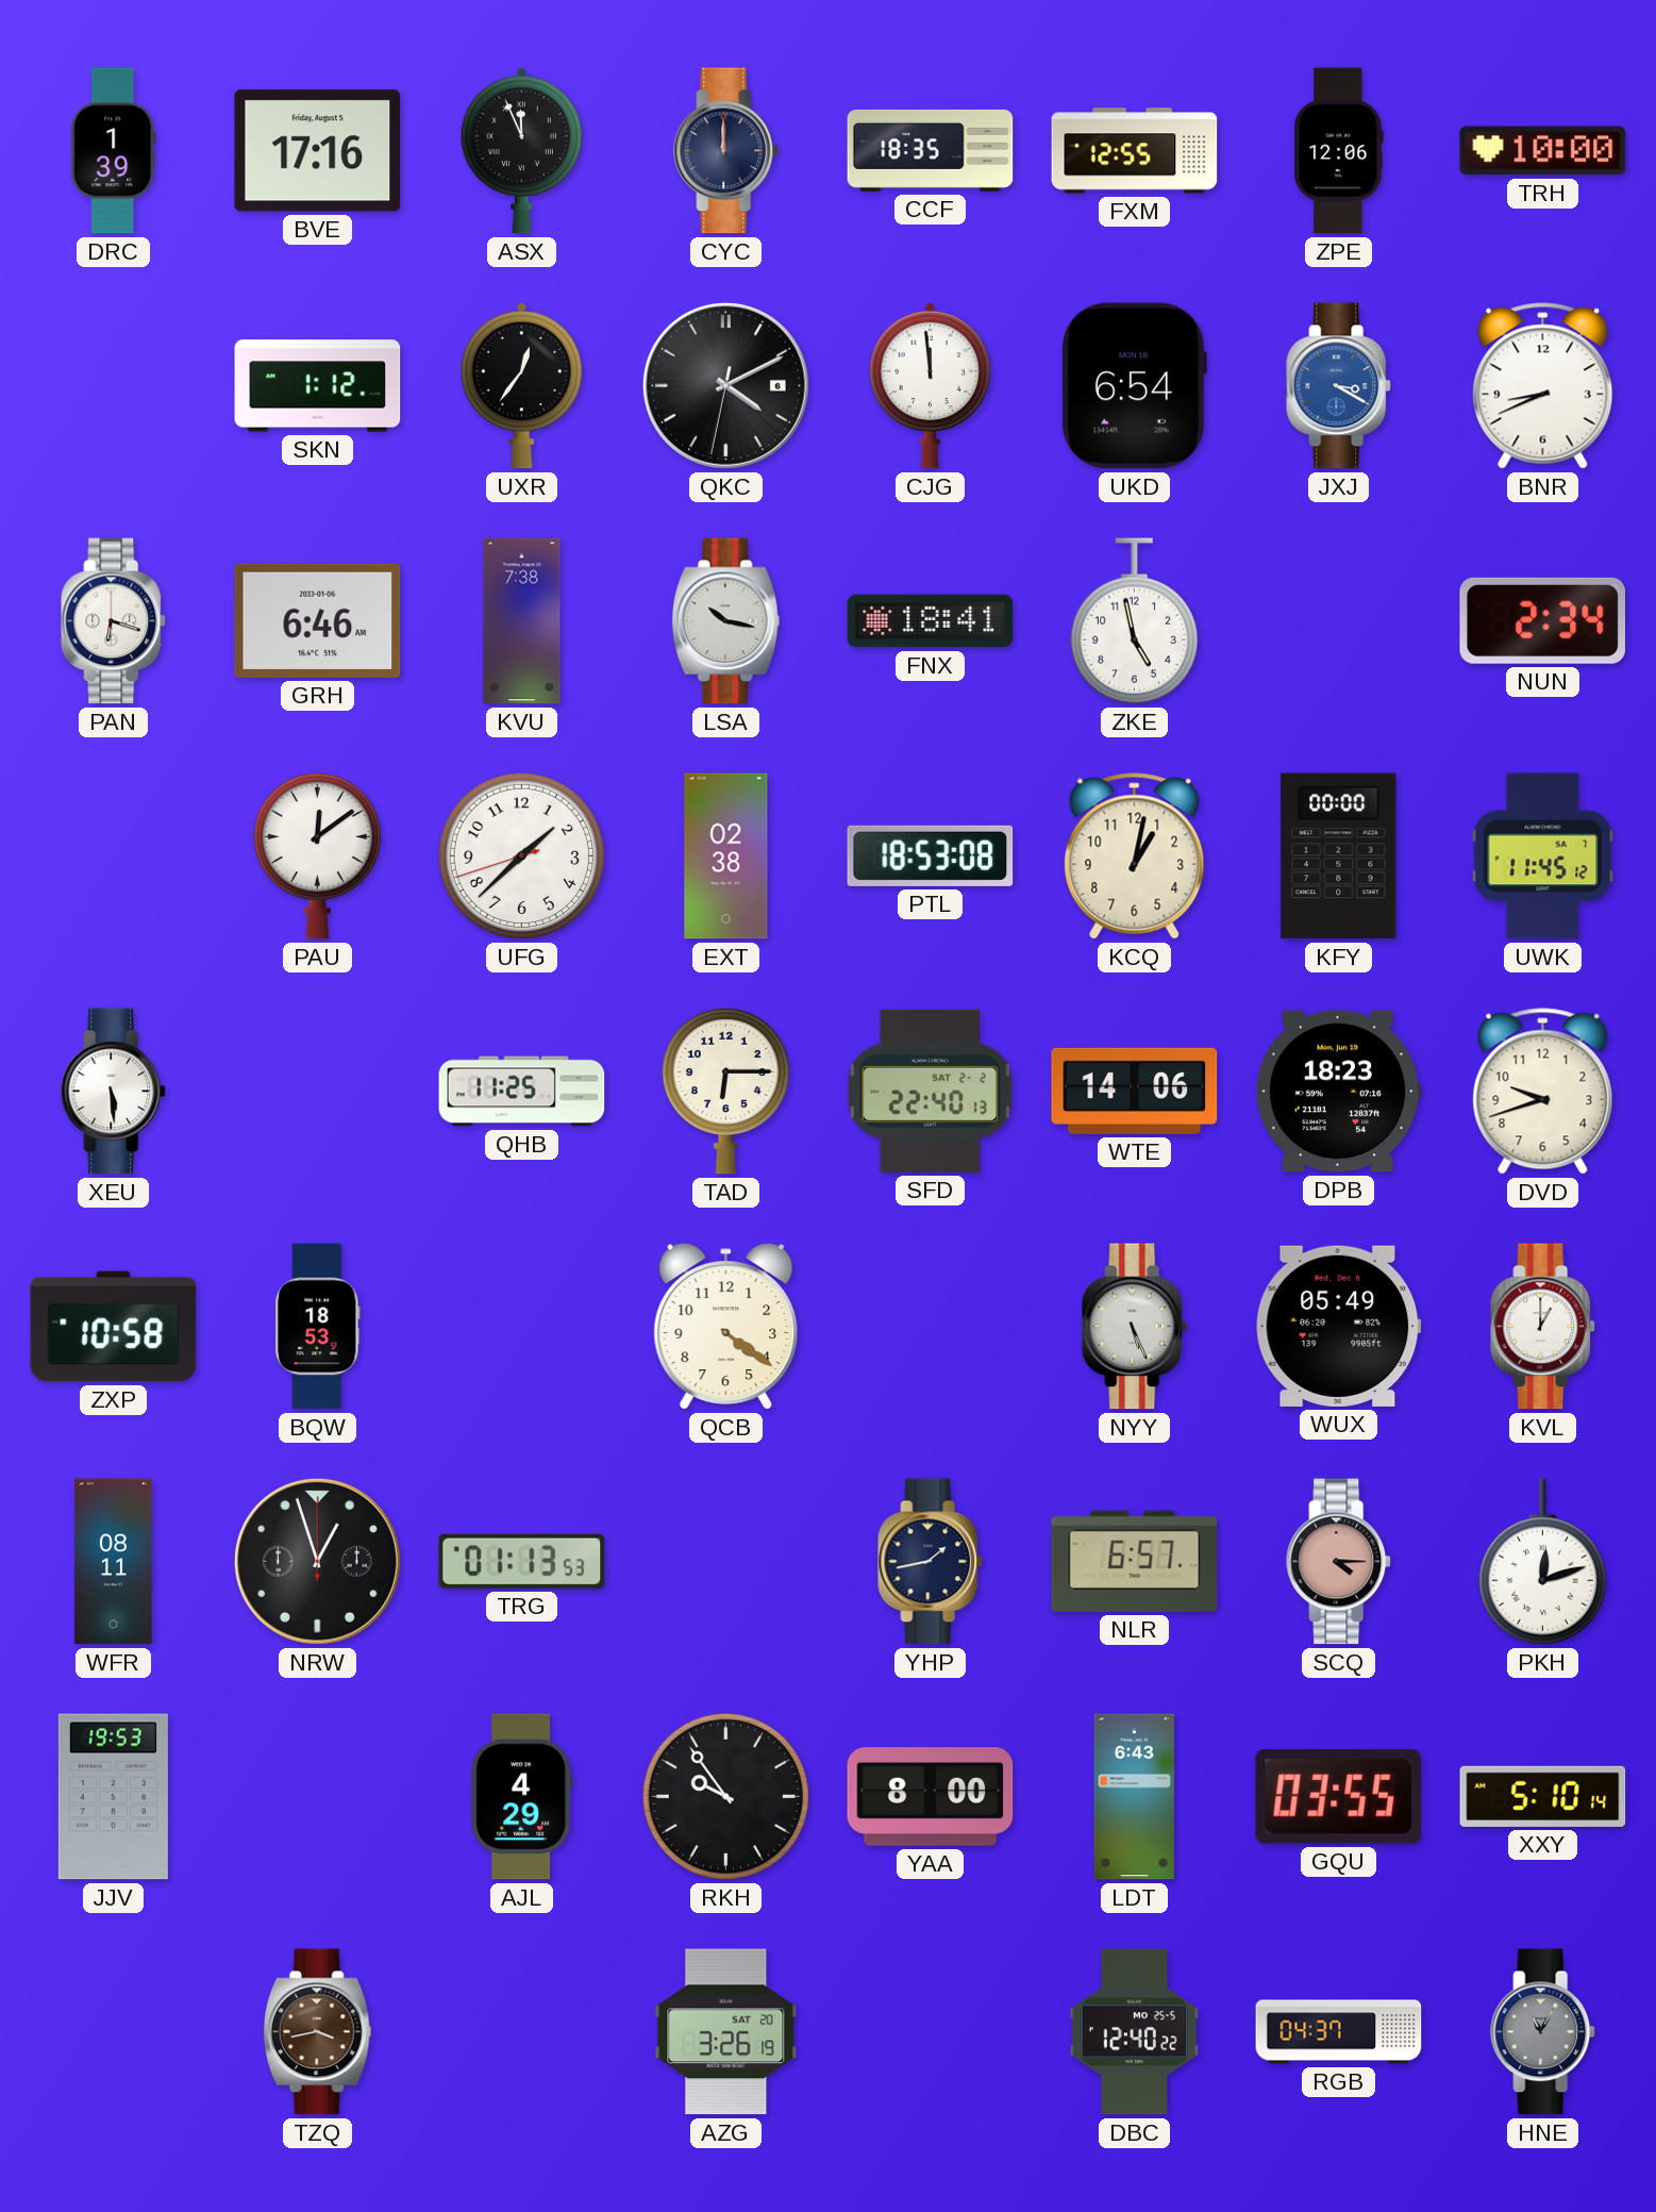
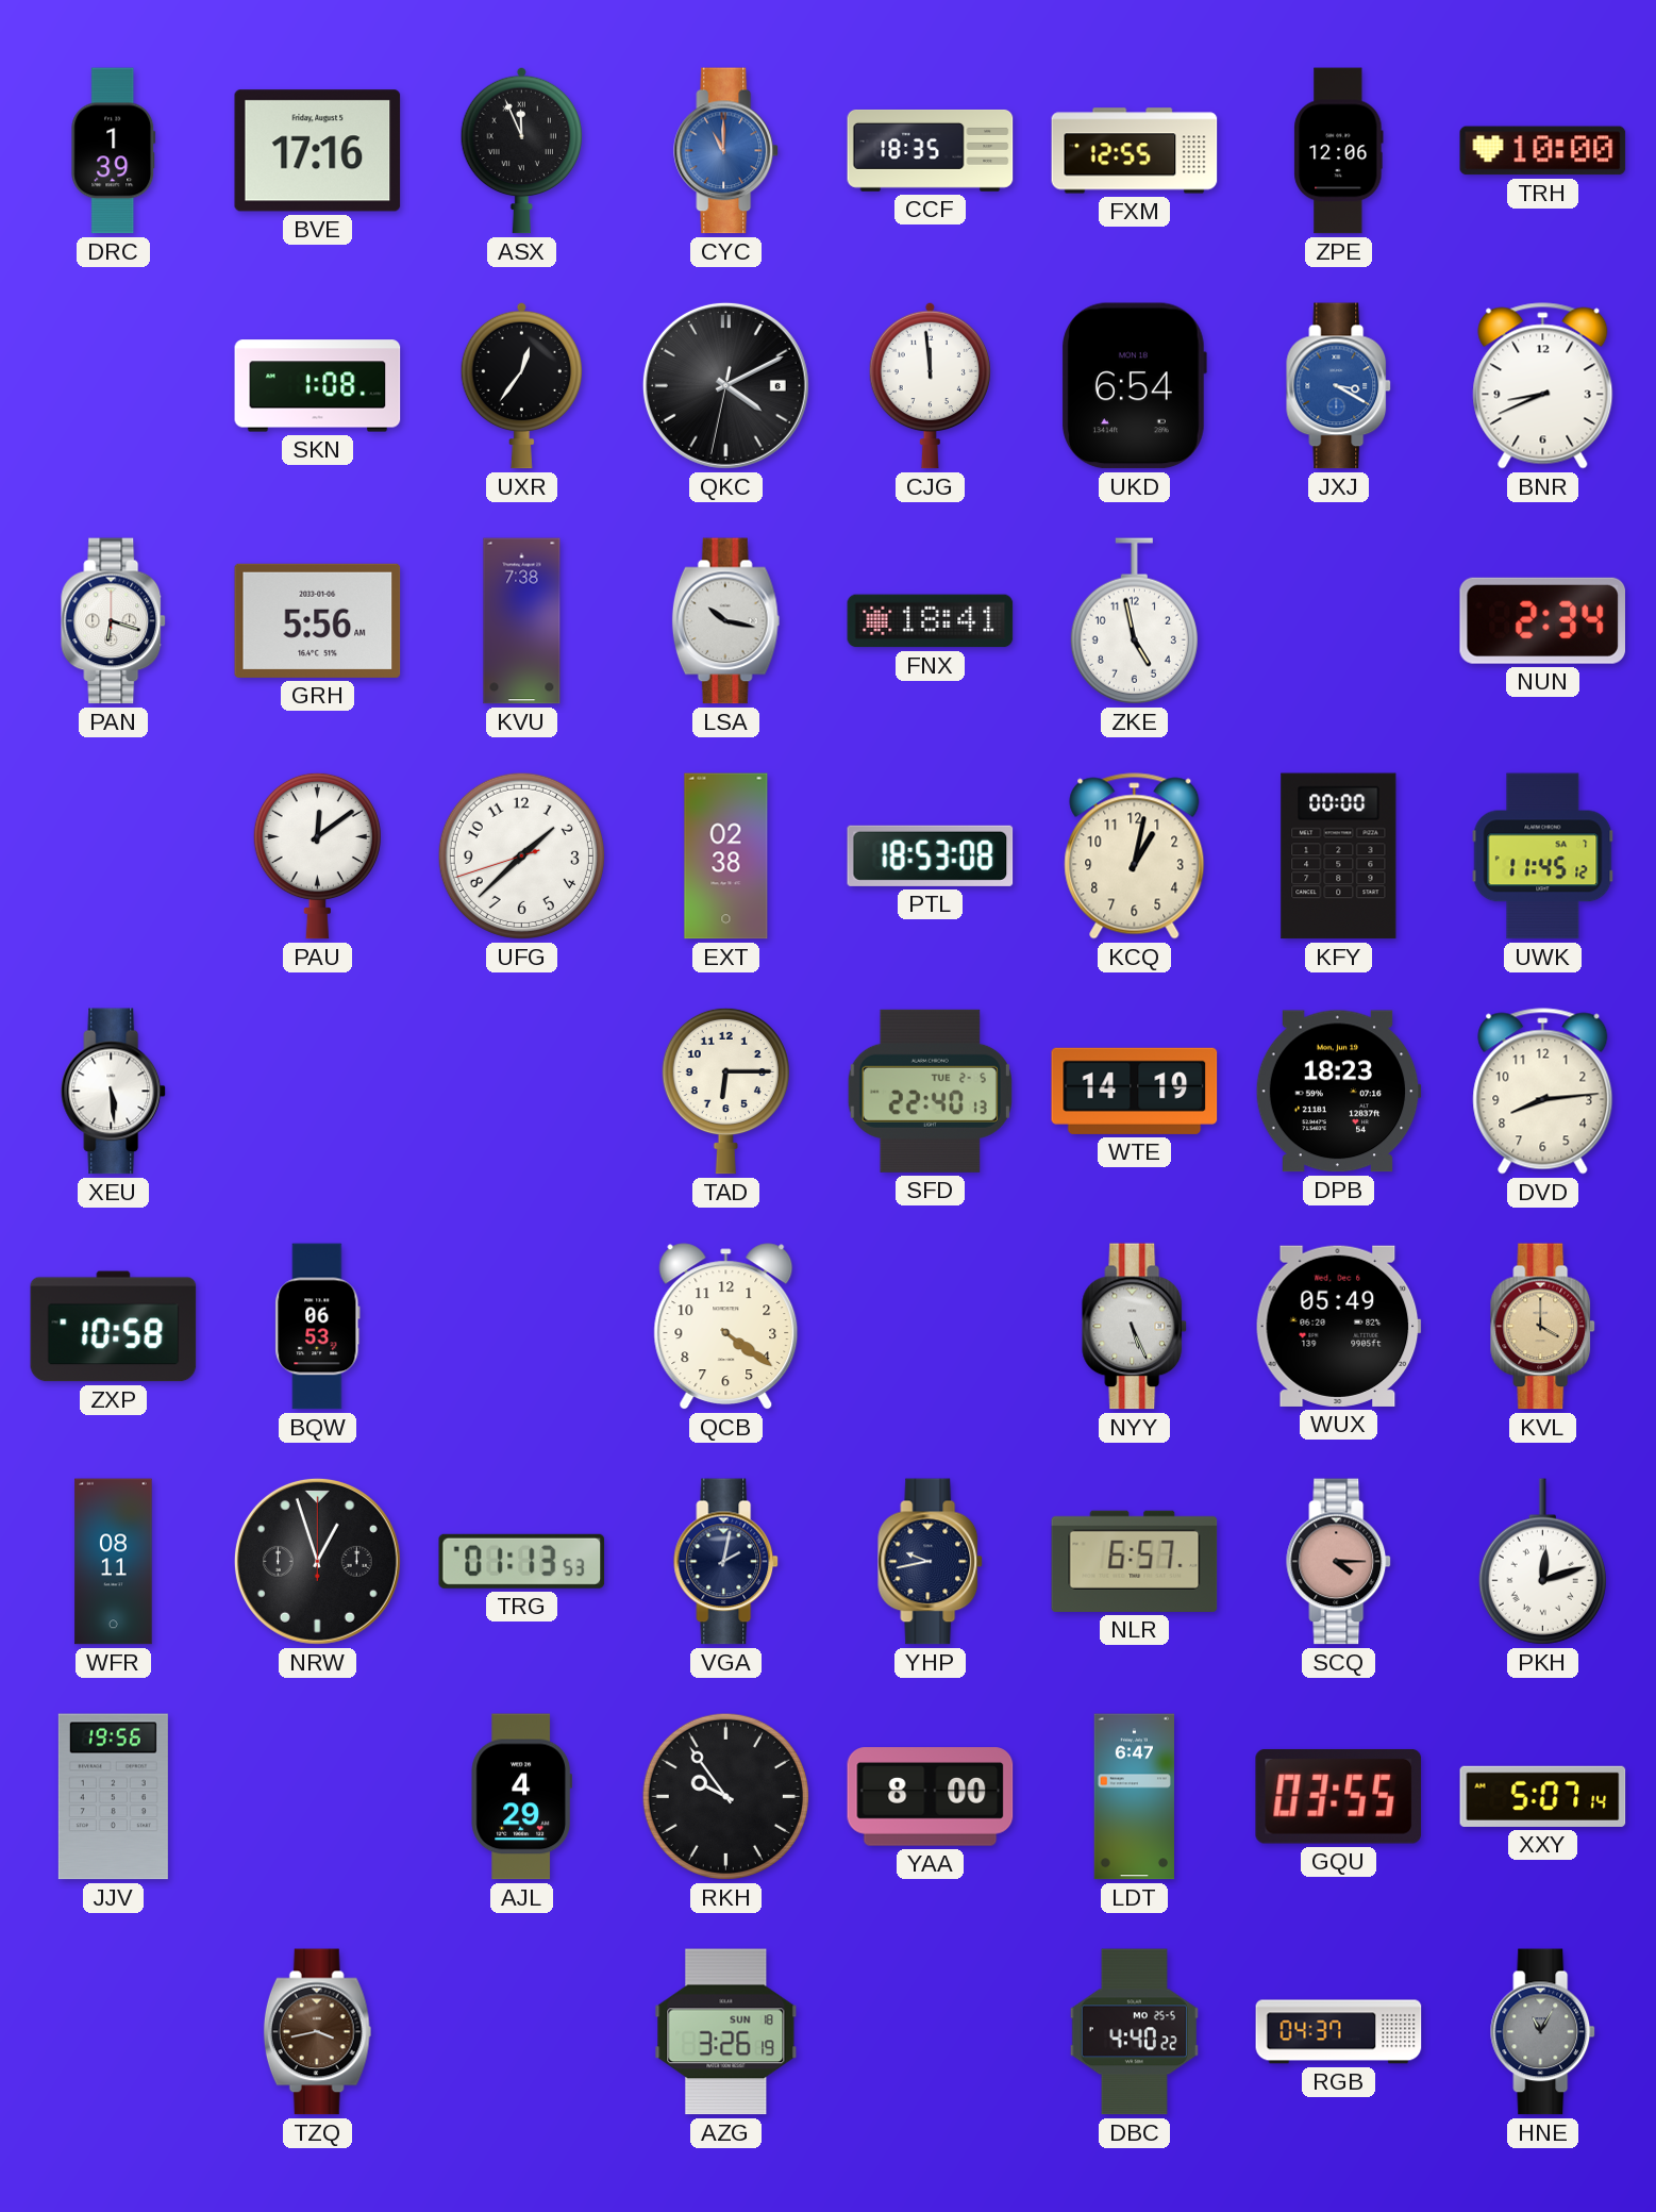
CYC: 12:00 -> 11:00 (726, 151)
CYC dial: navy -> blue (726, 151)
SKN: 1:12 -> 1:08 (318, 386)
GRH: 6:46 -> 5:56 (318, 620)
QHB: 11:25 -> none (522, 1092)
SFD date: SAT 2-2 -> TUE 2-5 (930, 1091)
WTE: 14:06 -> 14:19 (1135, 1091)
DVD: 9:42 -> 8:14 (1543, 1092)
BQW: 18:53 -> 06:53 (318, 1327)
KVL: 1:00 -> 4:00 (1543, 1327)
KVL dial: white -> champagne (1543, 1327)
VGA: none -> 2:02 (726, 1562)
YHP: 1:43 -> 9:43 (931, 1562)
JJV: 19:53 -> 19:56 (113, 1797)
LDT: 6:43 -> 6:47 (1135, 1797)
XXY: 5:10 -> 5:07 (1543, 1796)
AZG date: SAT 20 -> SUN 18 (726, 2032)
DBC: 12:40 -> 4:40 (1134, 2032)
